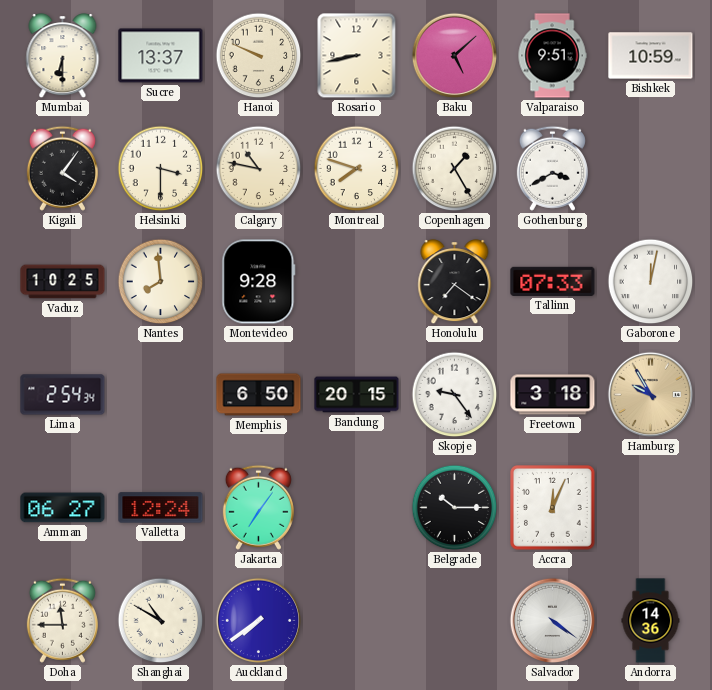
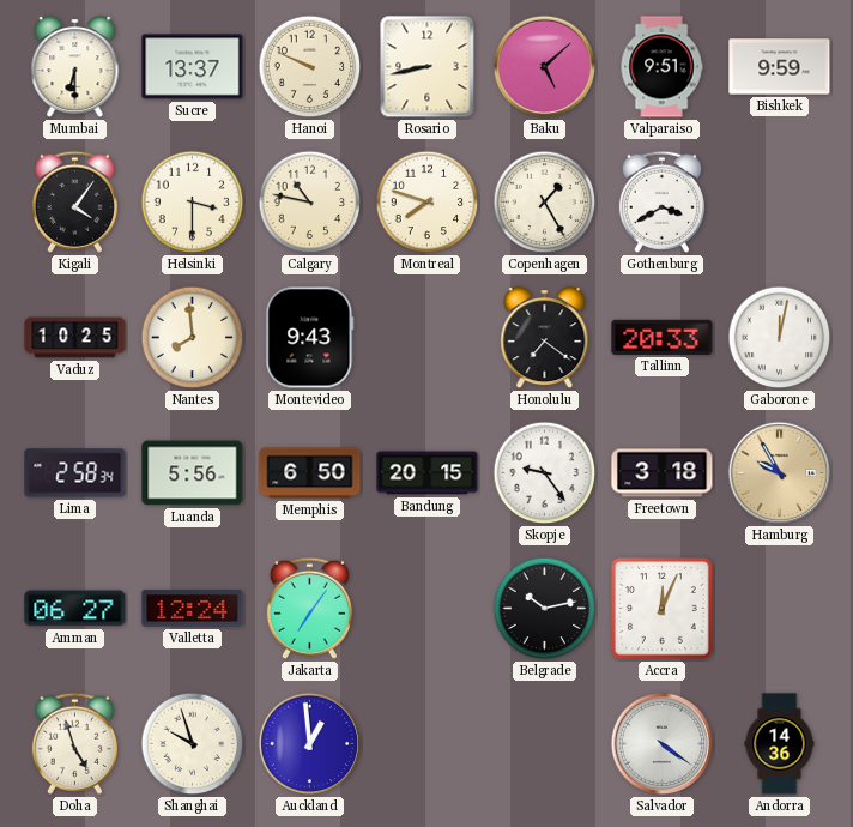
Bishkek: 10:59 -> 9:59 (780, 67)
Montevideo: 9:28 -> 9:43 (310, 338)
Tallinn: 07:33 -> 20:33 (663, 337)
Lima: 2:54 -> 2:58 (75, 473)
Luanda: none -> 5:56 (193, 473)
Belgrade: 10:15 -> 10:13 (545, 609)
Doha: 11:45 -> 4:57 (74, 743)
Shanghai: 10:50 -> 9:57 (193, 744)
Auckland: 7:39 -> 12:59 (310, 744)
